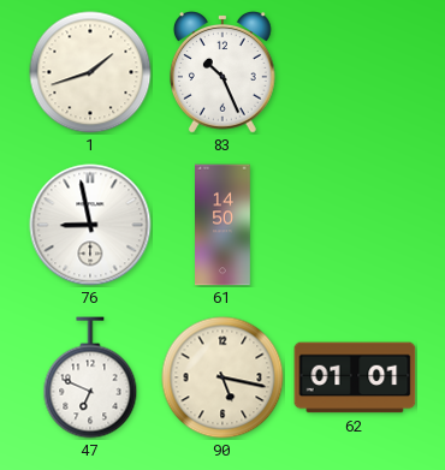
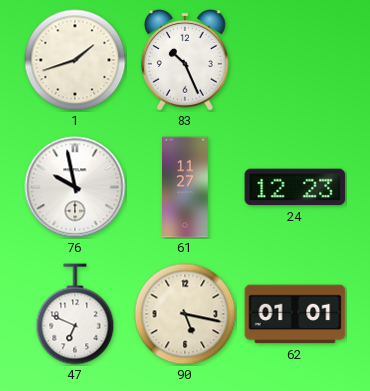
76: 8:58 -> 9:58 (75, 187)
61: 14:50 -> 11:27 (186, 187)
24: none -> 12:23 (295, 187)
